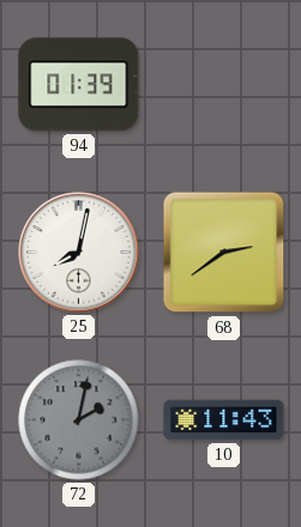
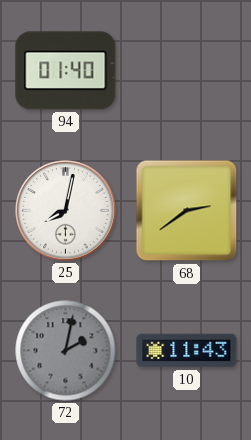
94: 01:39 -> 01:40 (66, 71)
